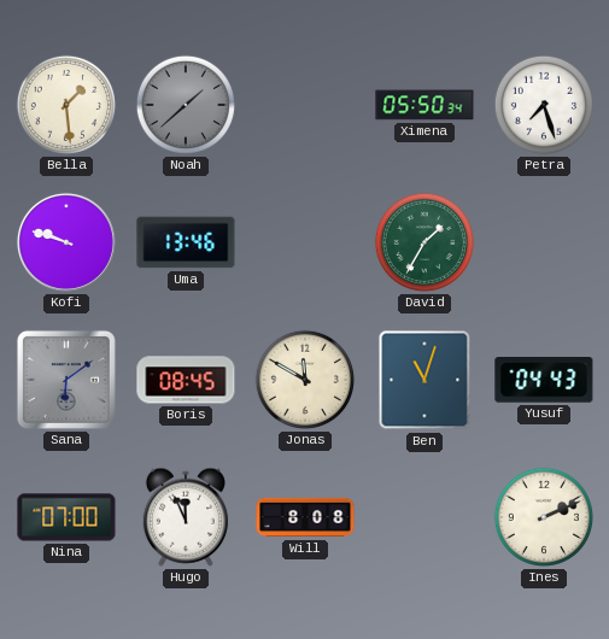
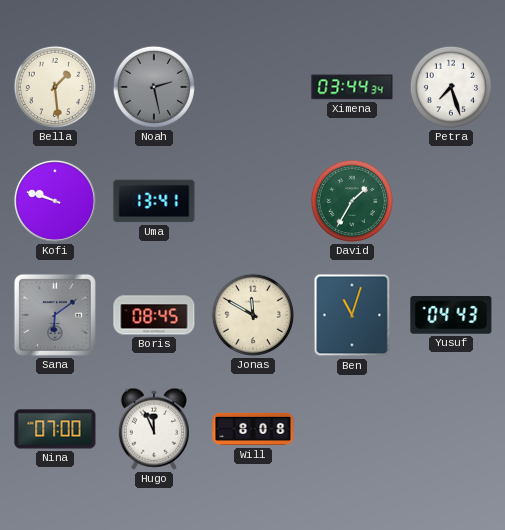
Noah: 1:38 -> 2:28 (154, 87)
Ximena: 05:50 -> 03:44 (352, 87)
Uma: 13:46 -> 13:41 (154, 201)
Ines: 2:11 -> none (544, 517)
